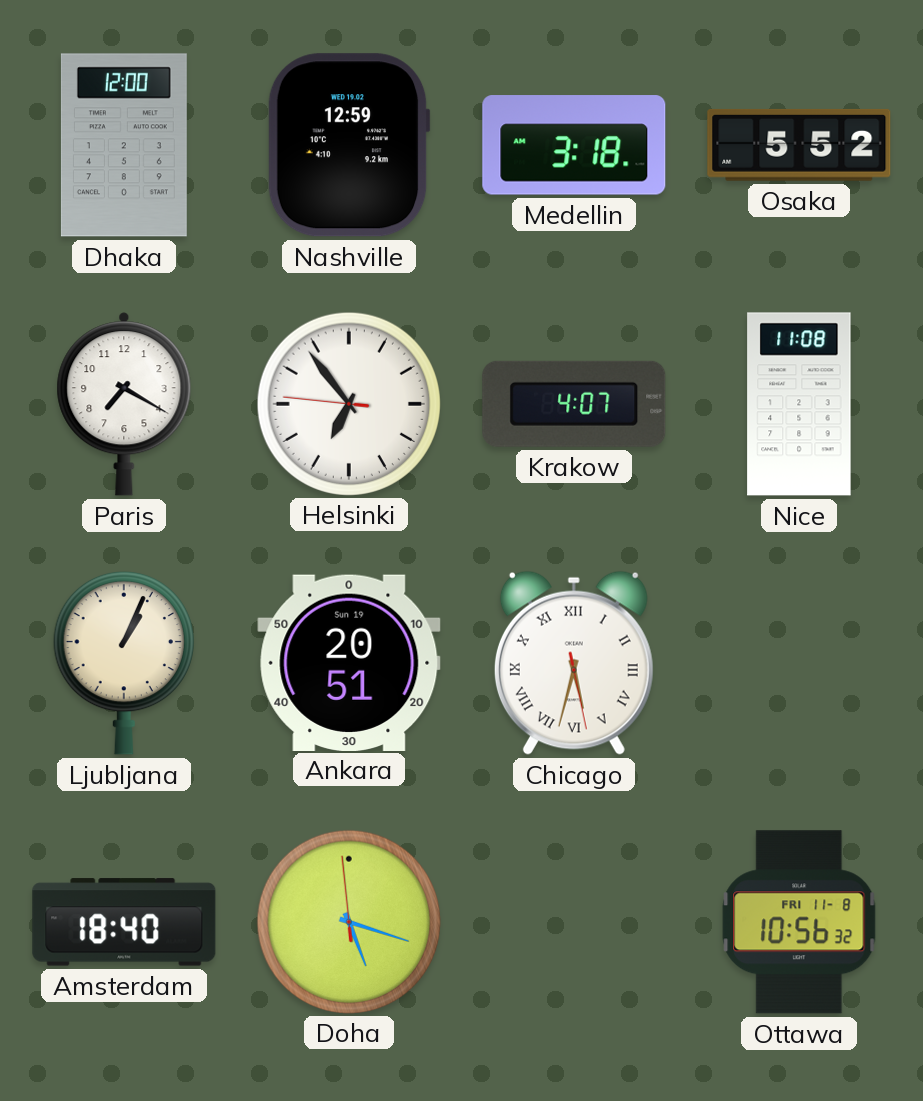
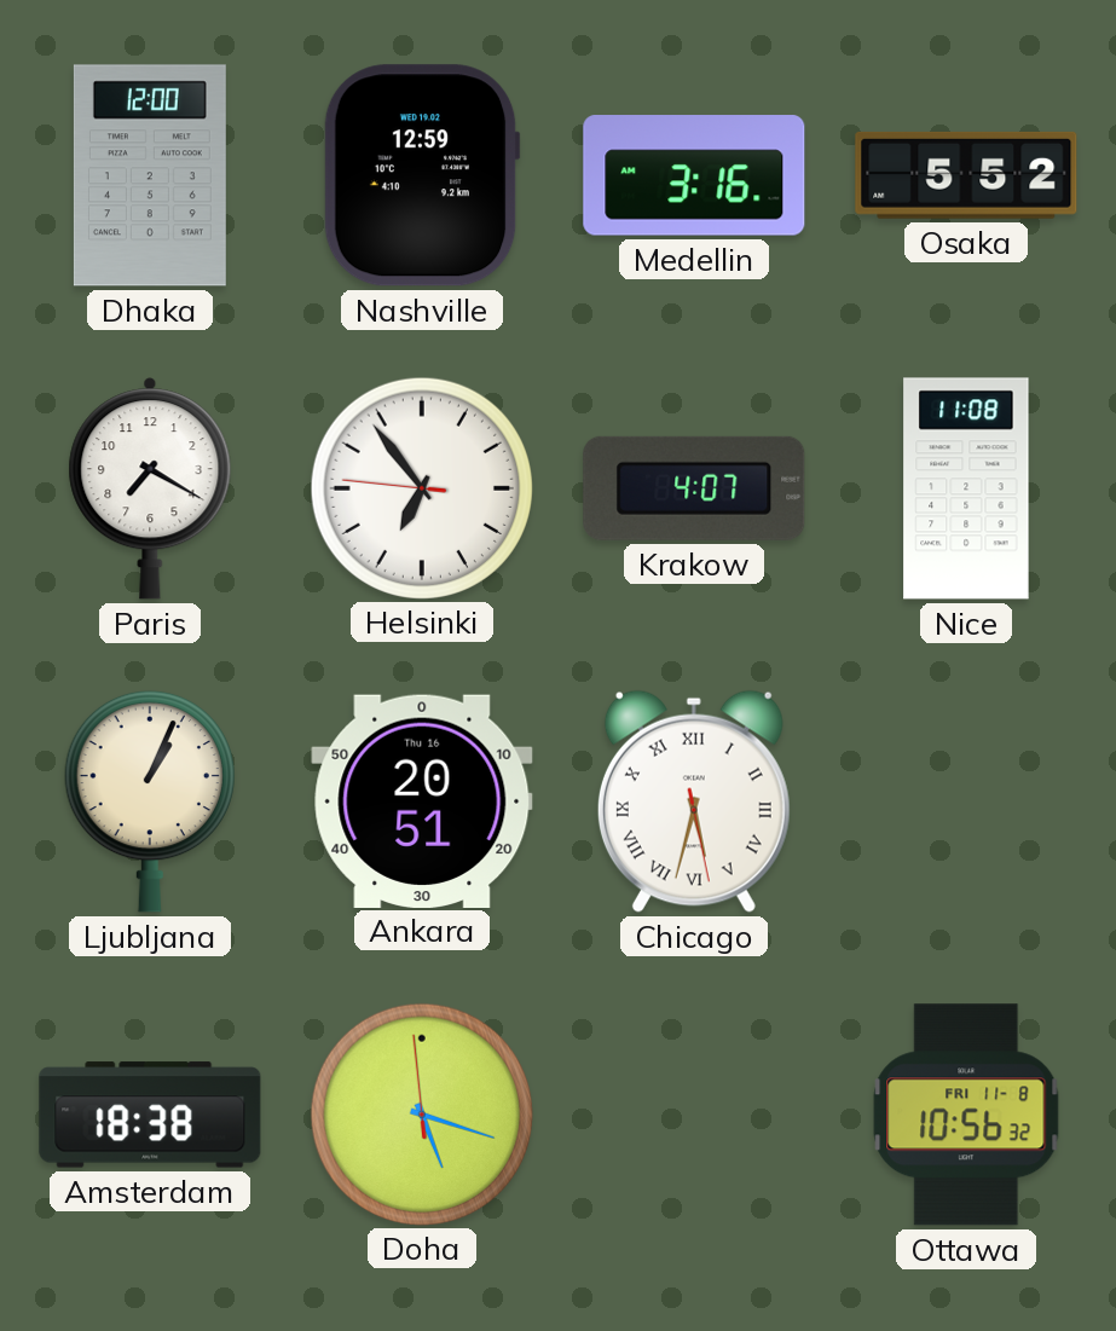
Medellin: 3:18 -> 3:16 (694, 175)
Ankara date: Sun 19 -> Thu 16 (422, 800)
Amsterdam: 18:40 -> 18:38 (150, 1115)
